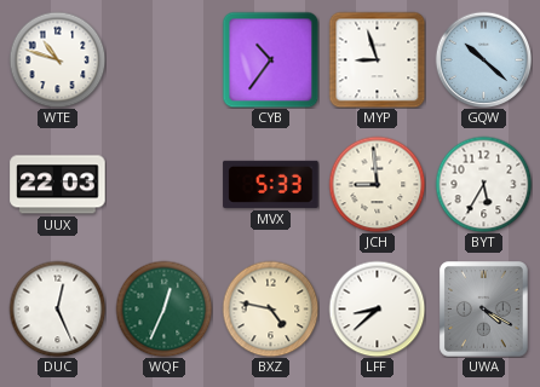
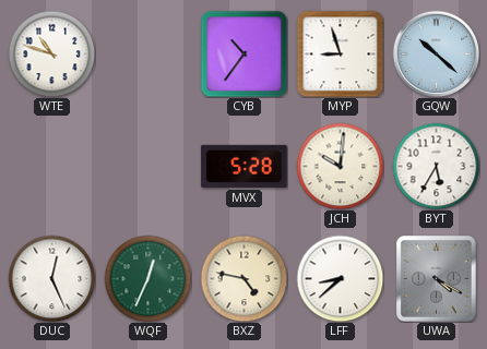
UUX: 22:03 -> none (58, 185)
MVX: 5:33 -> 5:28 (245, 166)
JCH: 8:59 -> 10:01 (340, 166)
